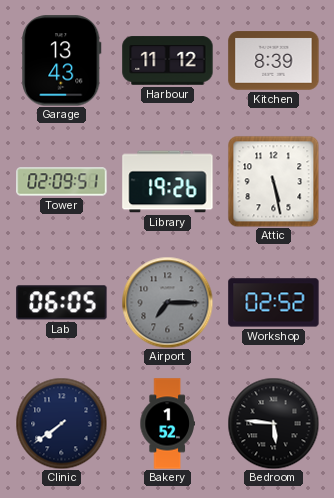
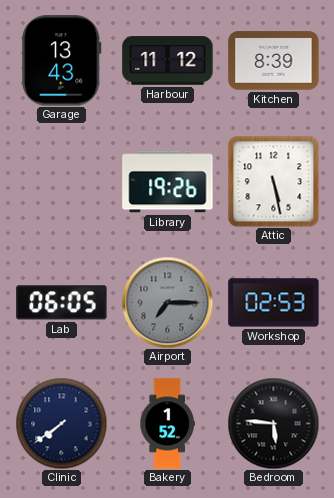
Tower: 02:09 -> none (62, 182)
Workshop: 02:52 -> 02:53 (274, 303)
